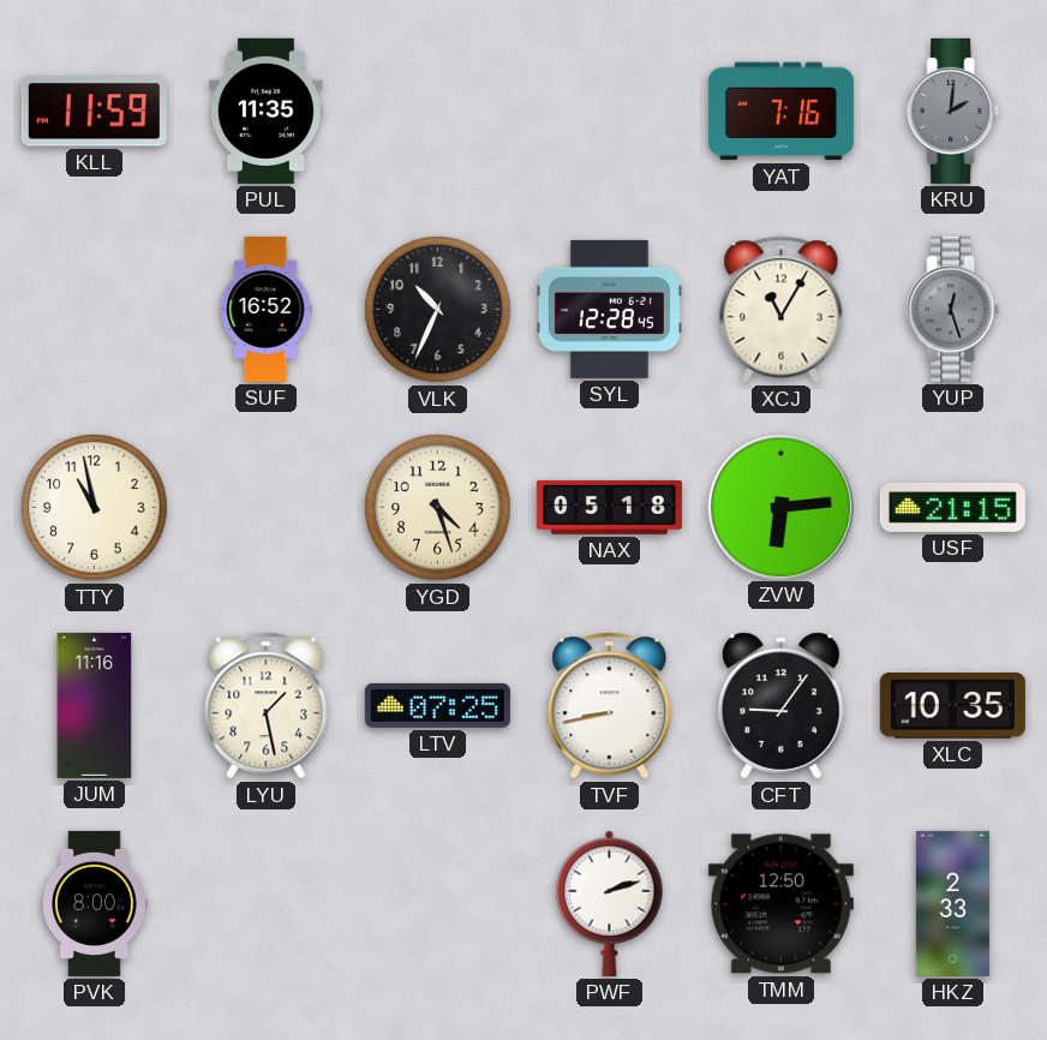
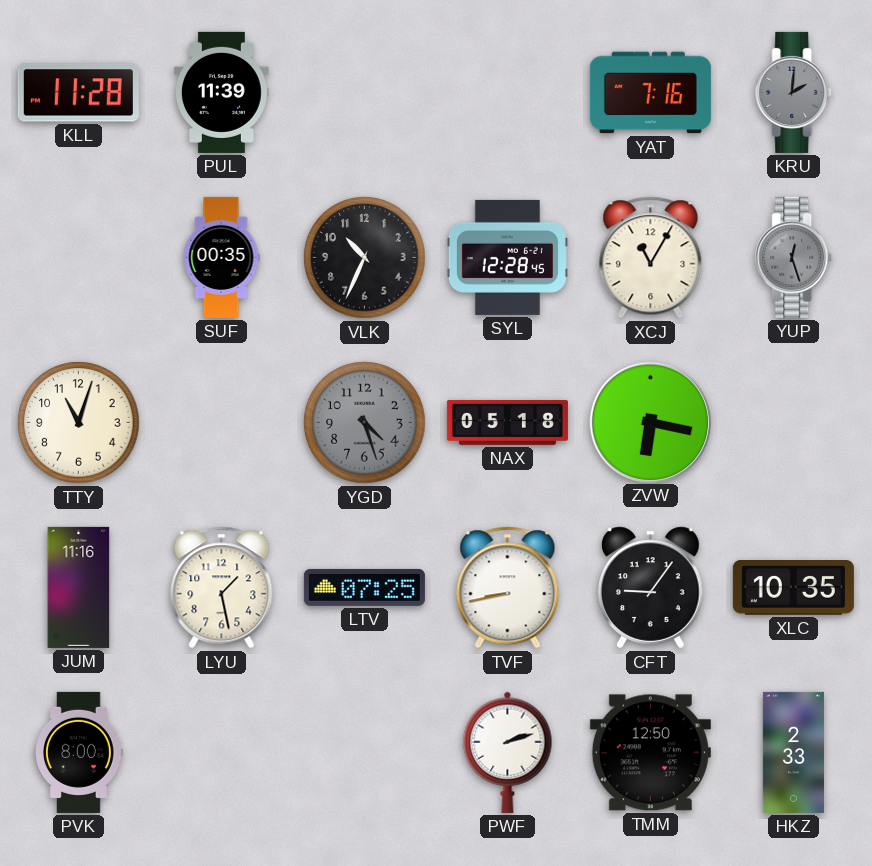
KLL: 11:59 -> 11:28 (78, 93)
PUL: 11:35 -> 11:39 (221, 92)
SUF: 16:52 -> 00:35 (221, 257)
TTY: 10:58 -> 11:03 (79, 423)
YGD dial: cream -> grey (365, 423)
ZVW: 6:14 -> 6:17 (650, 422)
USF: 21:15 -> none (952, 507)
